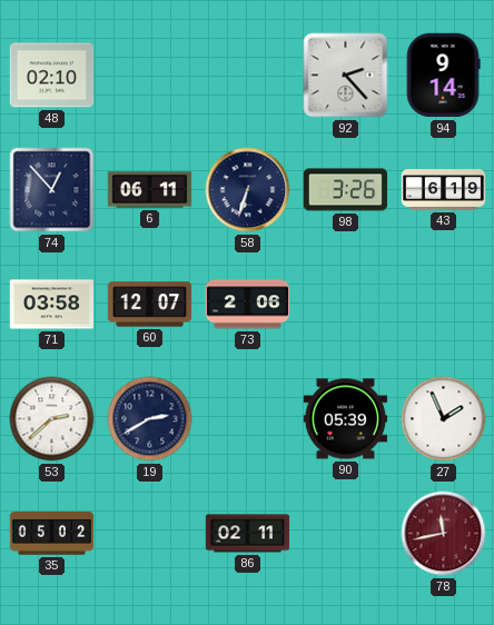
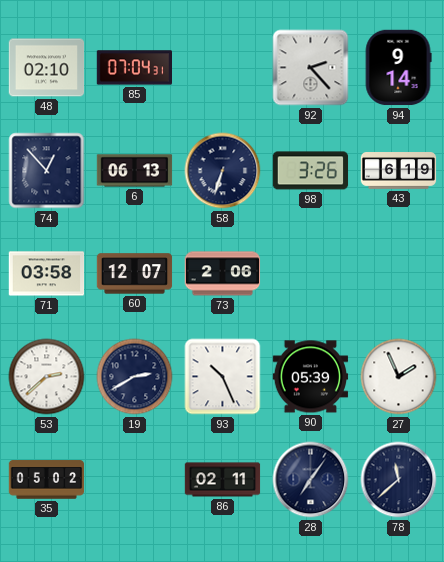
85: none -> 07:04 (134, 68)
6: 06:11 -> 06:13 (135, 171)
93: none -> 10:26 (223, 377)
28: none -> 7:06 (311, 480)
78: 11:43 -> 11:38 (399, 480)
78 dial: burgundy -> navy (399, 480)
